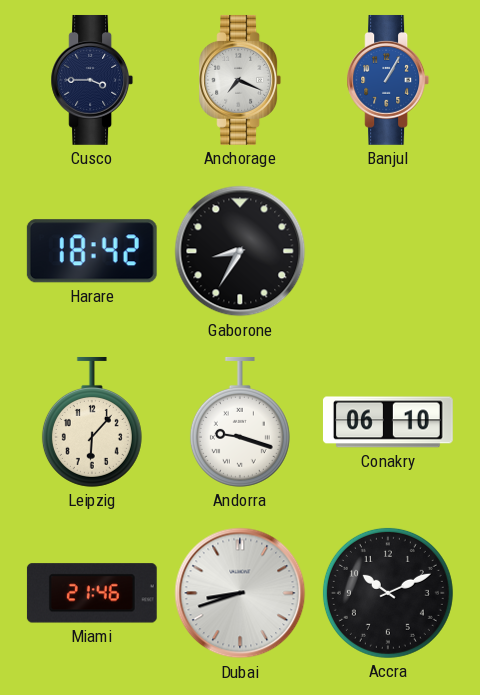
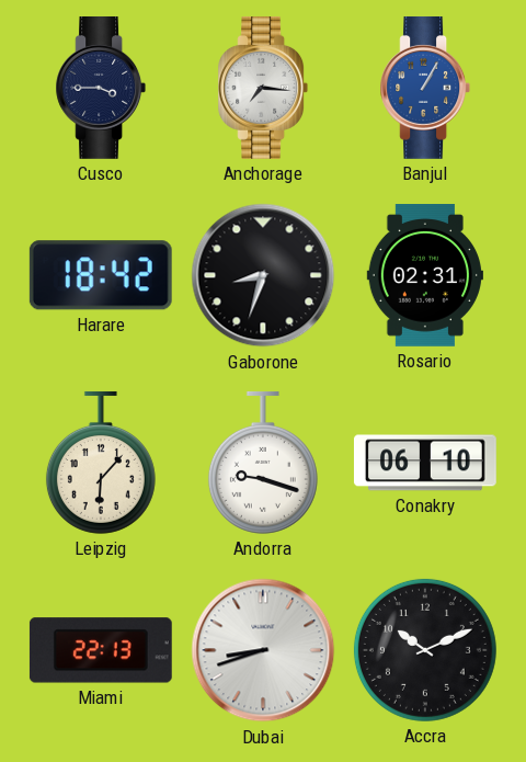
Anchorage: 7:19 -> 7:16 (263, 88)
Gaborone: 8:35 -> 8:33 (263, 275)
Rosario: none -> 02:31 (425, 276)
Miami: 21:46 -> 22:13 (101, 650)
